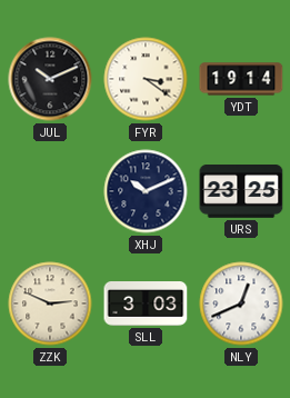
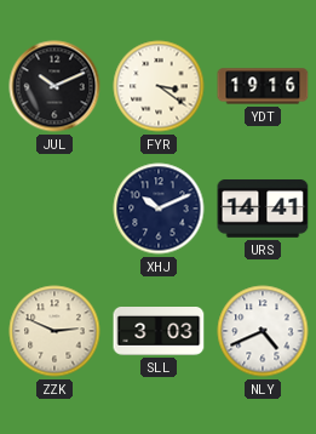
YDT: 19:14 -> 19:16 (263, 86)
URS: 23:25 -> 14:41 (263, 210)
NLY: 12:41 -> 4:41 (263, 331)
